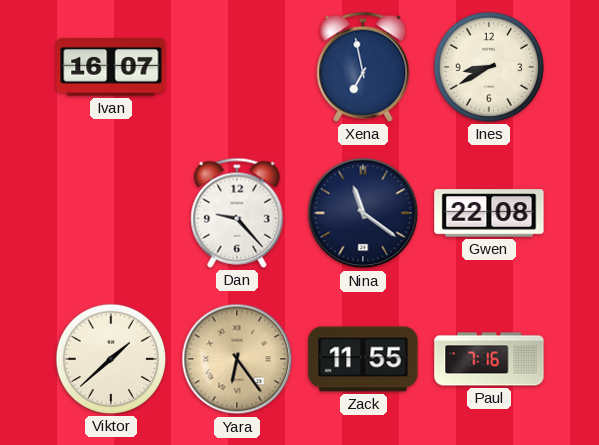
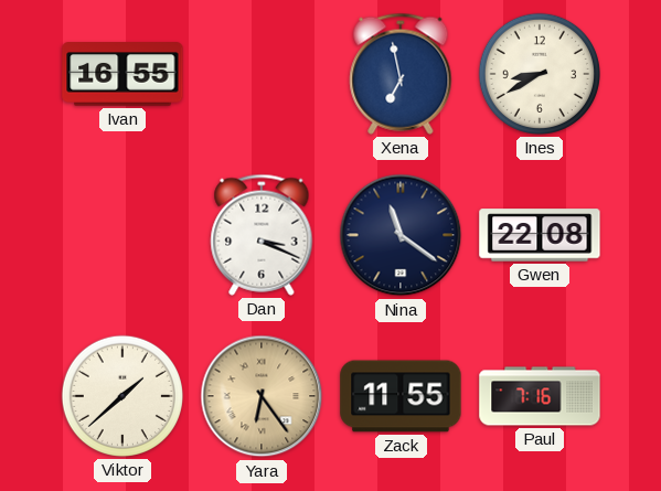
Ivan: 16:07 -> 16:55 (122, 74)
Dan: 9:23 -> 3:19 (262, 235)
